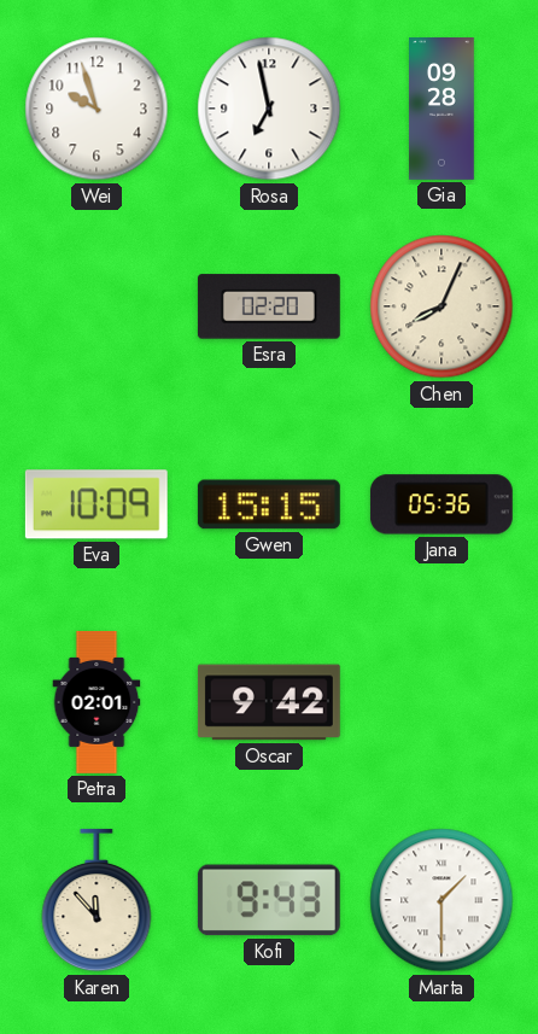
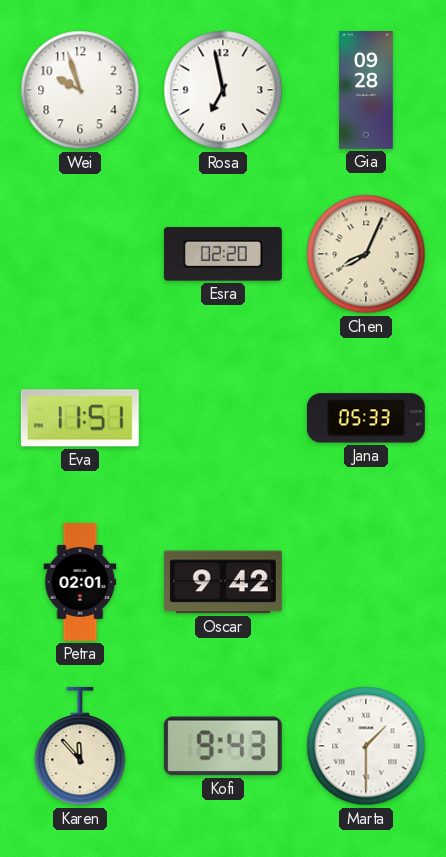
Eva: 10:09 -> 11:51 (80, 418)
Gwen: 15:15 -> none (269, 504)
Jana: 05:36 -> 05:33 (366, 418)
